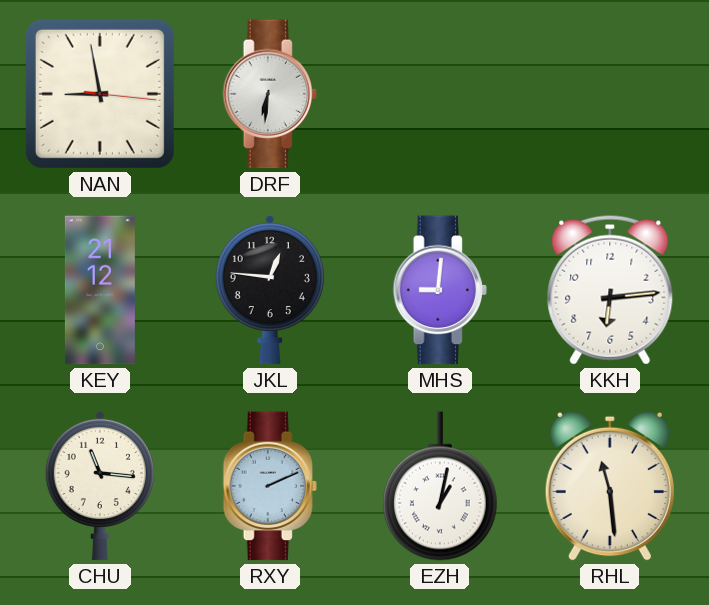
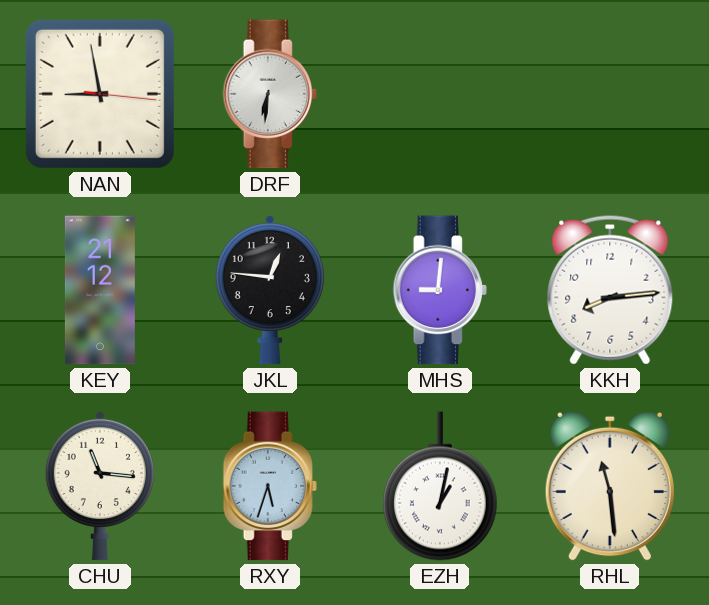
KKH: 6:14 -> 8:14 (610, 290)
RXY: 2:11 -> 5:33 (269, 486)
